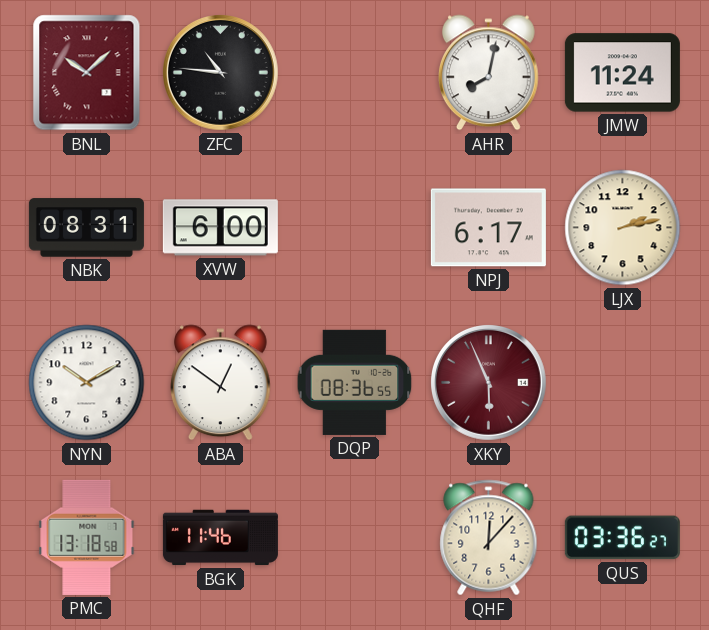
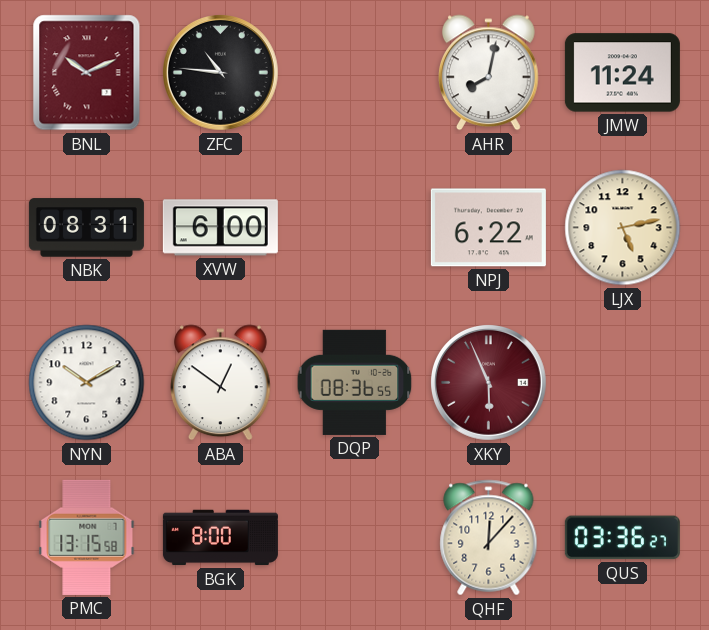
BNL: 10:08 -> 10:11 (87, 73)
NPJ: 6:17 -> 6:22 (488, 228)
LJX: 2:13 -> 5:13 (623, 228)
PMC: 13:18 -> 13:15 (87, 537)
BGK: 11:46 -> 8:00 (220, 538)
